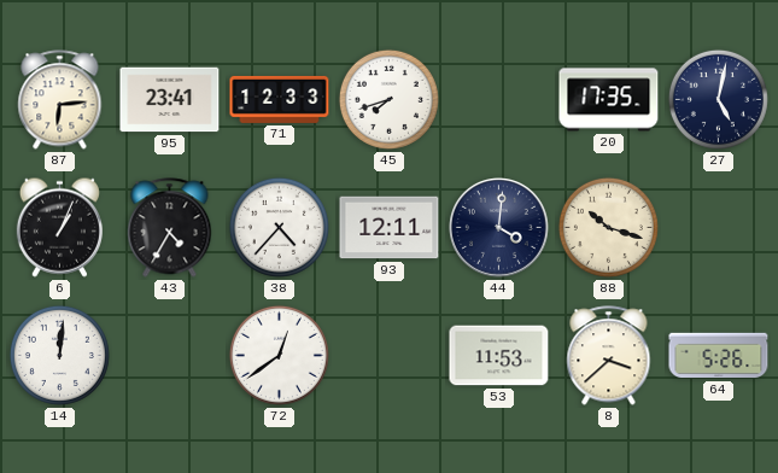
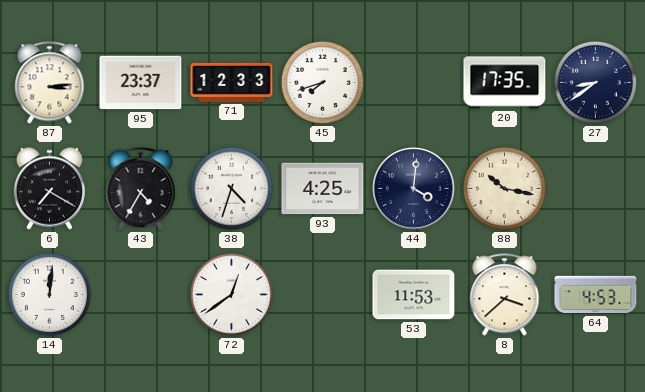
87: 6:14 -> 3:14 (50, 83)
95: 23:41 -> 23:37 (141, 83)
27: 5:02 -> 8:39 (595, 82)
6: 1:04 -> 7:20 (49, 188)
38: 4:37 -> 4:33 (231, 188)
93: 12:11 -> 4:25 (323, 189)
88: 10:18 -> 10:17 (504, 188)
64: 5:26 -> 4:53 (596, 295)
